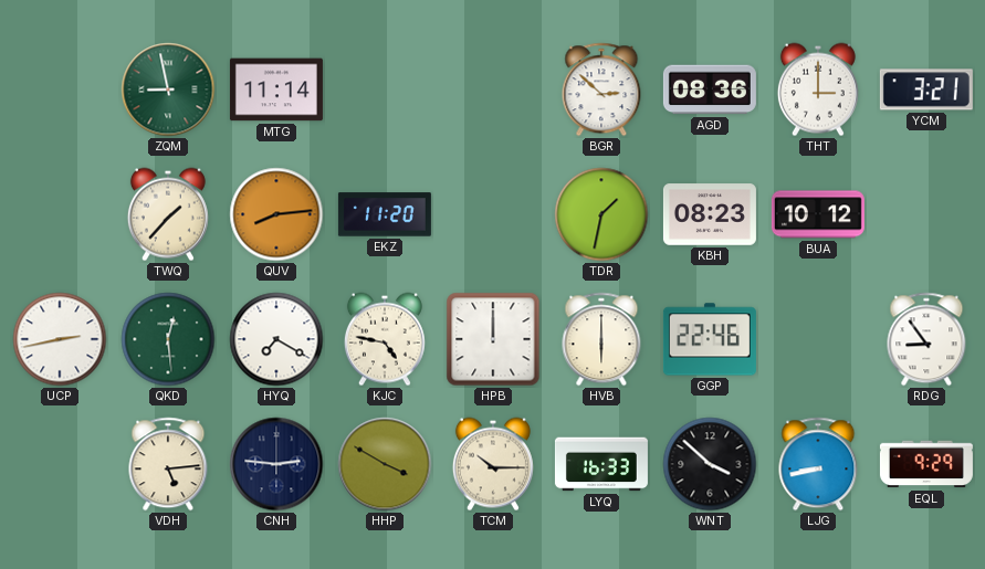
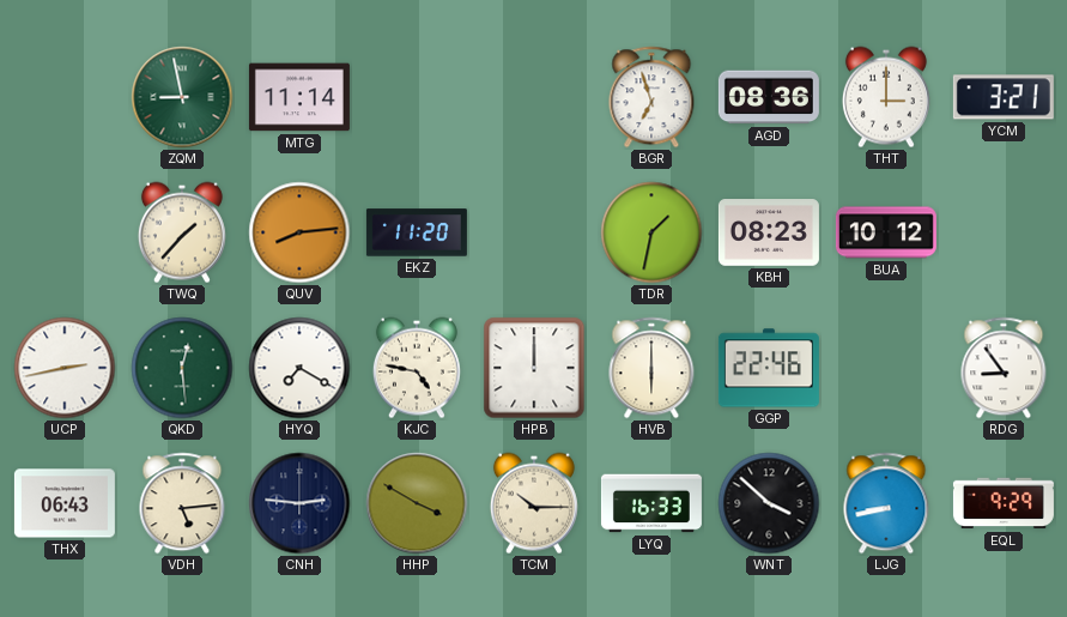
BGR: 2:52 -> 6:57 (651, 97)
THX: none -> 06:43 (65, 503)
